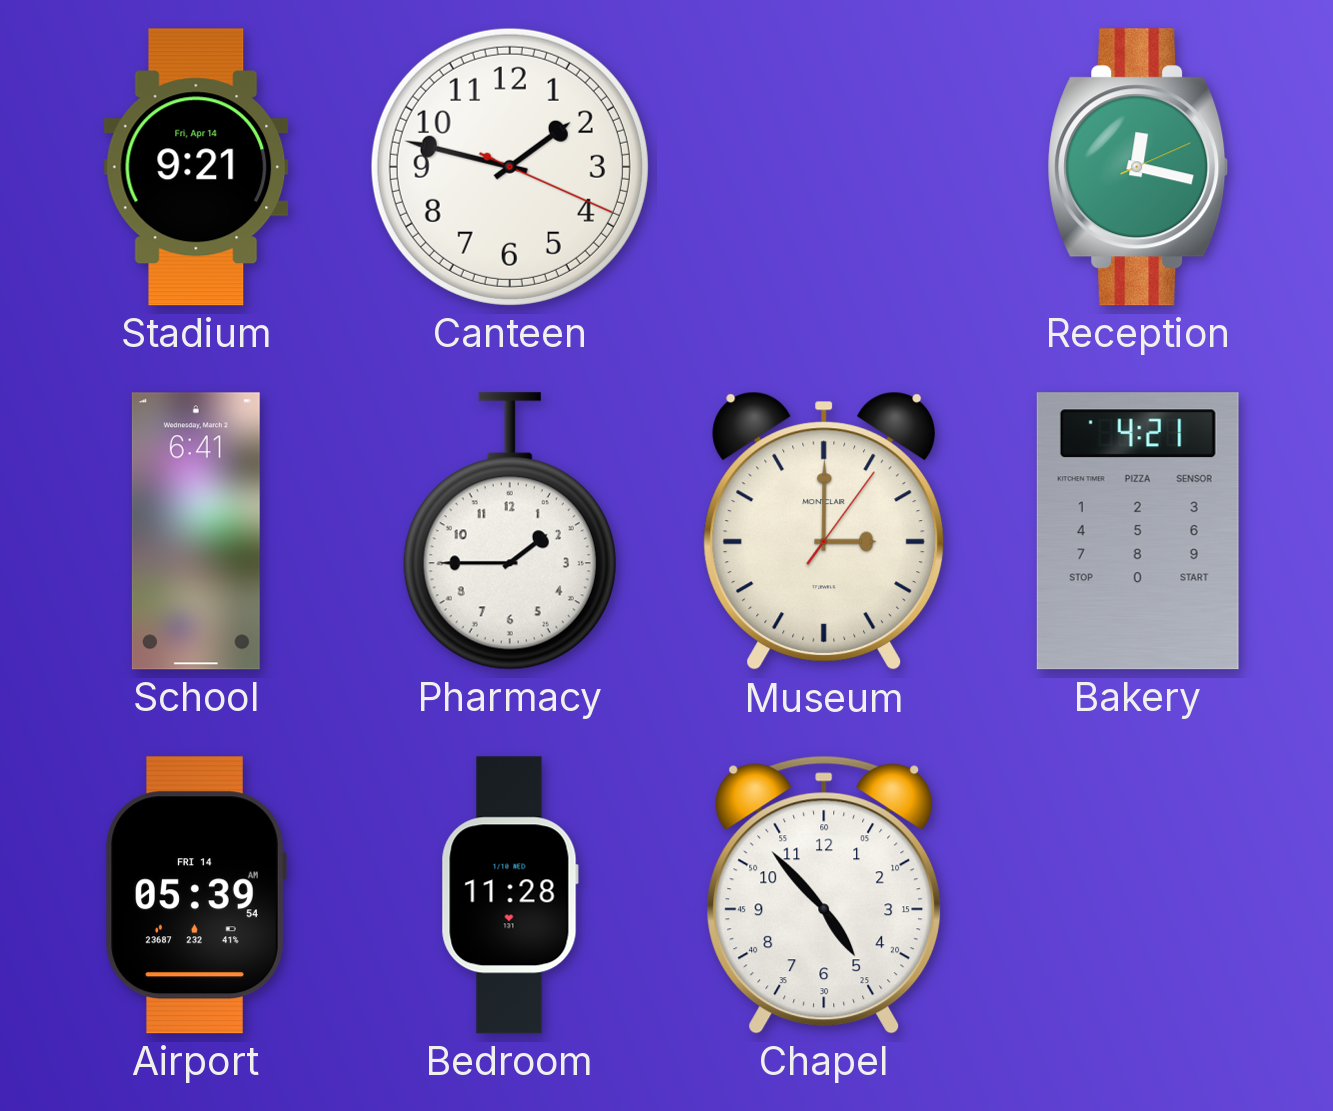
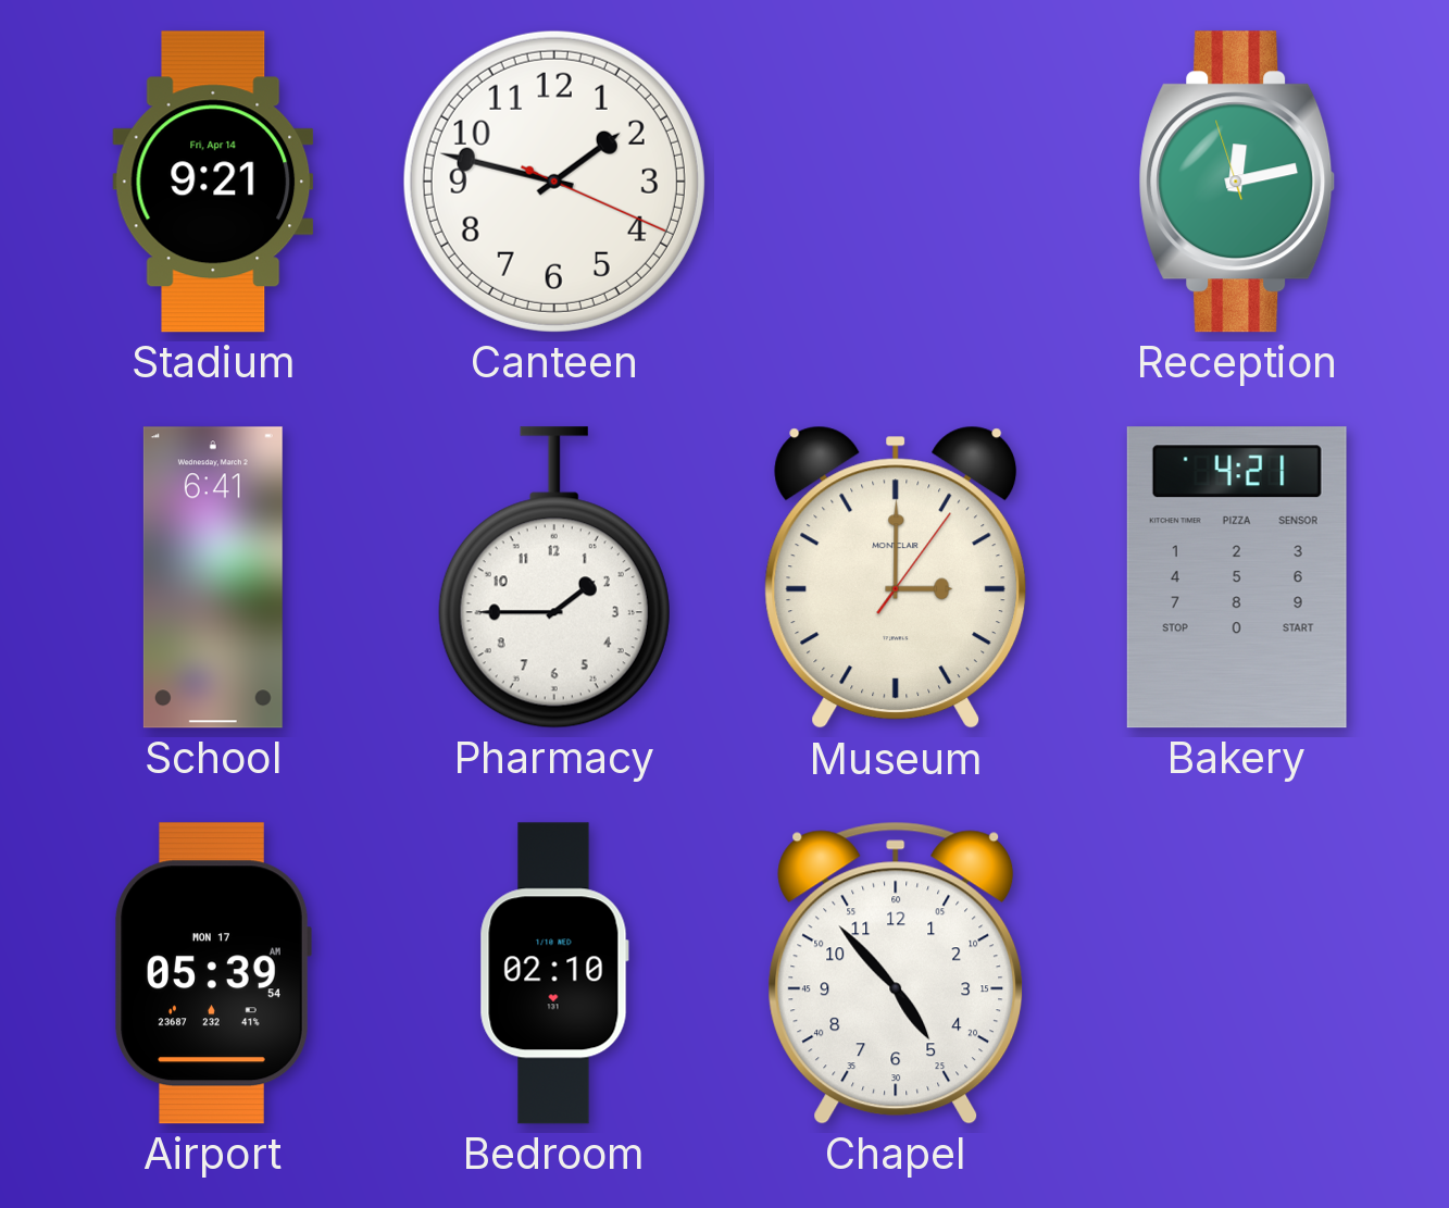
Reception: 12:17 -> 12:12 (1237, 182)
Airport date: FRI 14 -> MON 17 (213, 973)
Bedroom: 11:28 -> 02:10 (554, 973)
